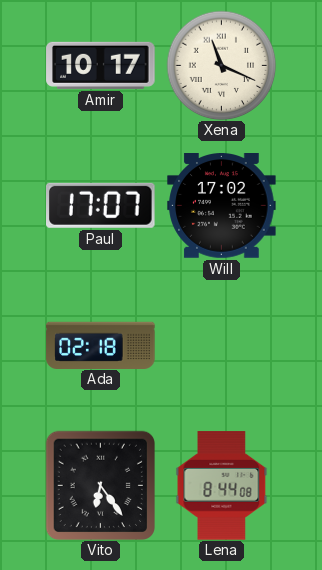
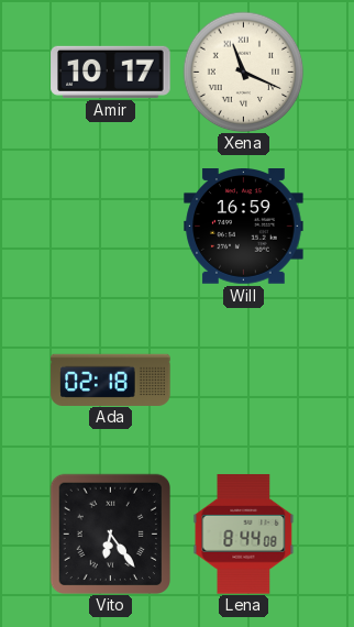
Paul: 17:07 -> none (101, 205)
Will: 17:02 -> 16:59 (244, 227)
